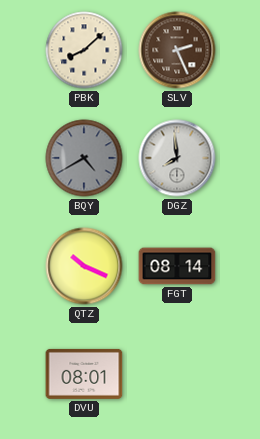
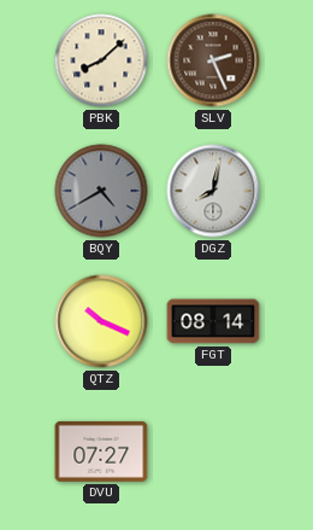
DGZ: 7:59 -> 8:02 (213, 191)
DVU: 08:01 -> 07:27 (101, 452)
